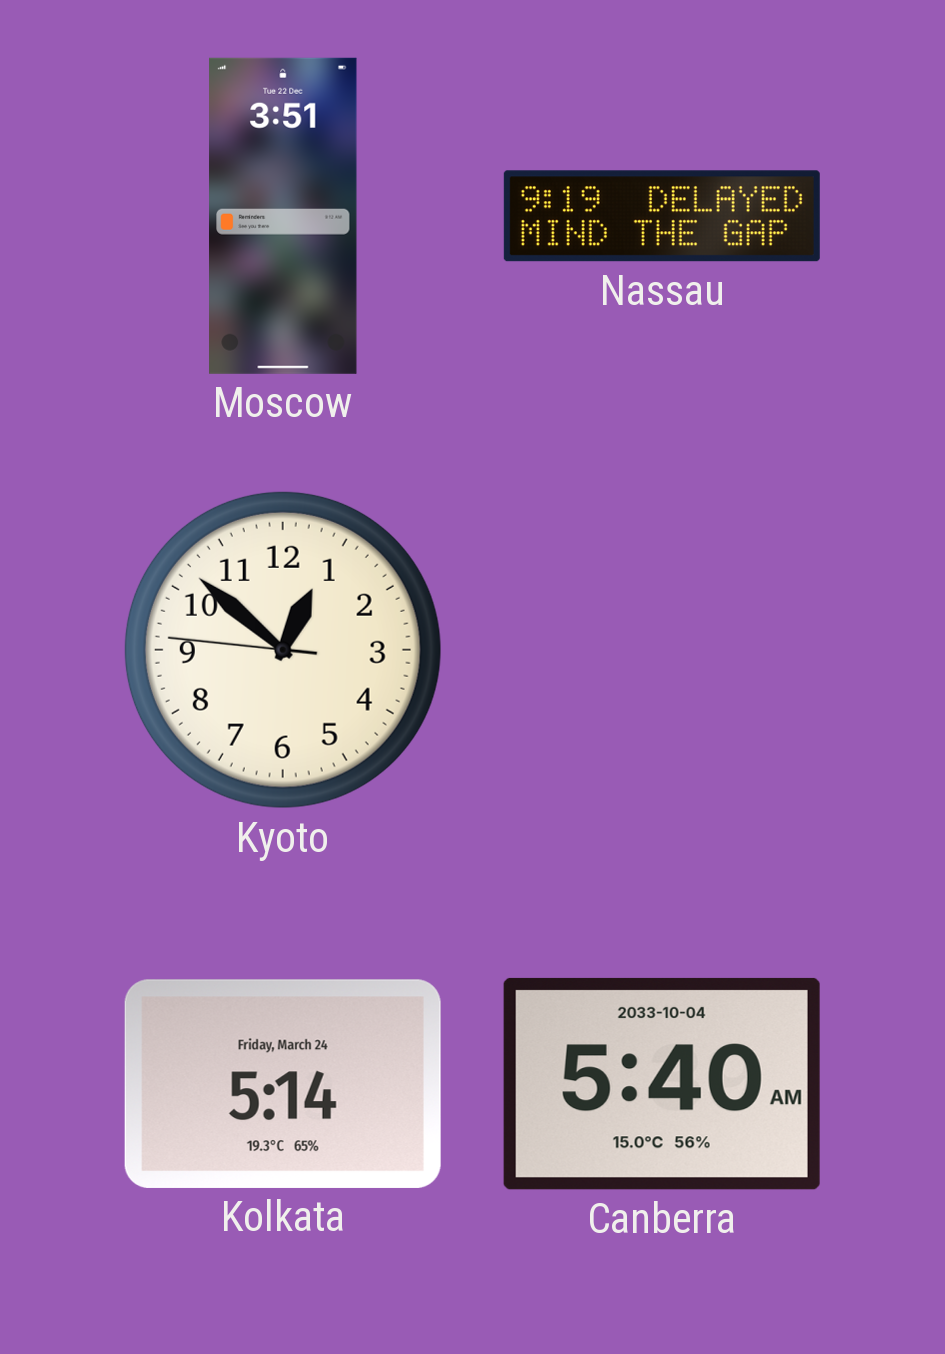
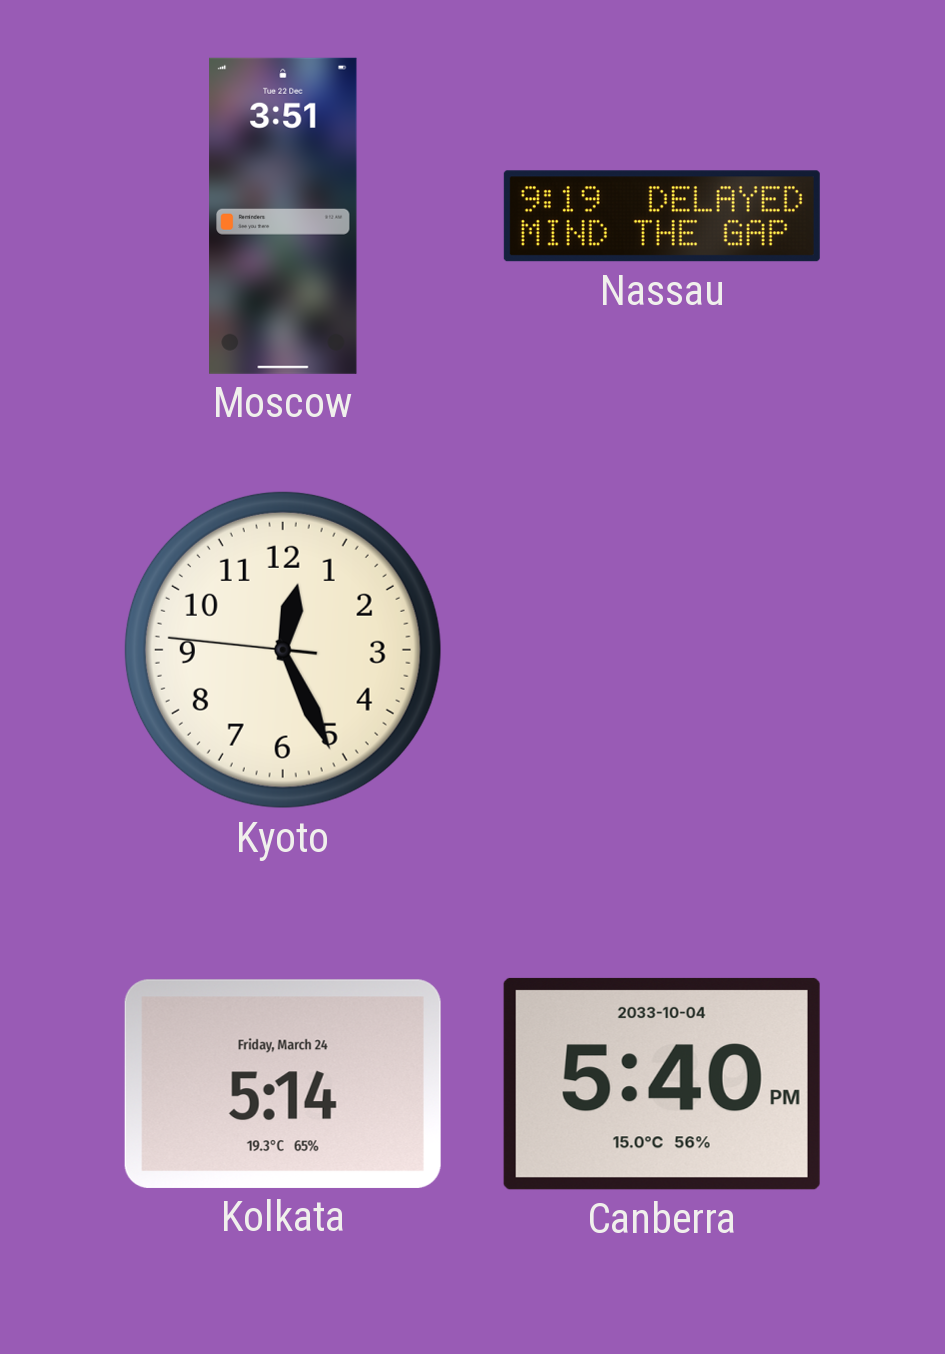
Kyoto: 12:51 -> 12:25 (283, 650)
Canberra: 5:40 AM -> 5:40 PM (662, 1084)
